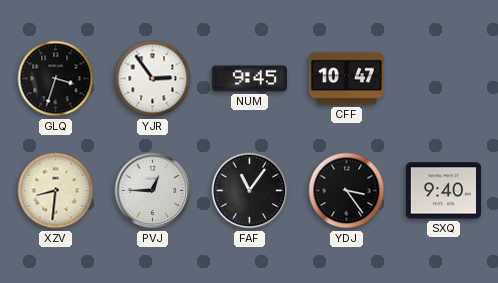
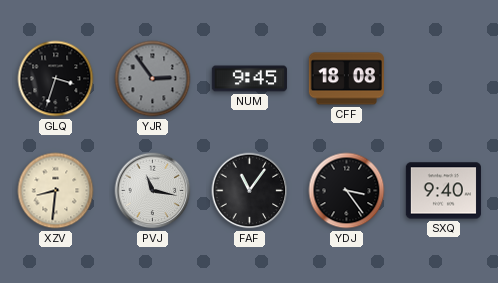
YJR dial: white -> grey (153, 79)
CFF: 10:47 -> 18:08 (346, 79)
PVJ: 12:45 -> 11:17 (153, 191)
